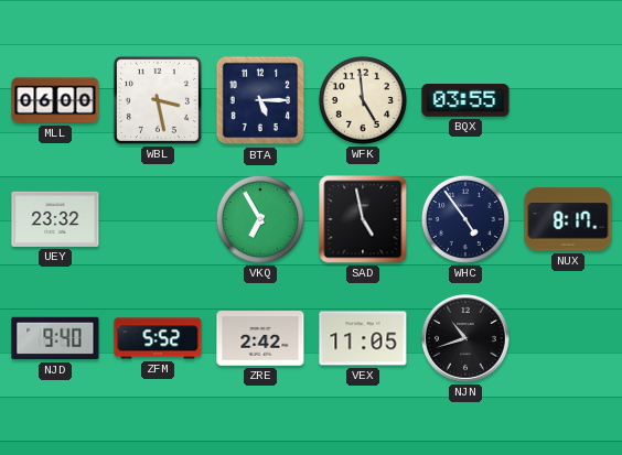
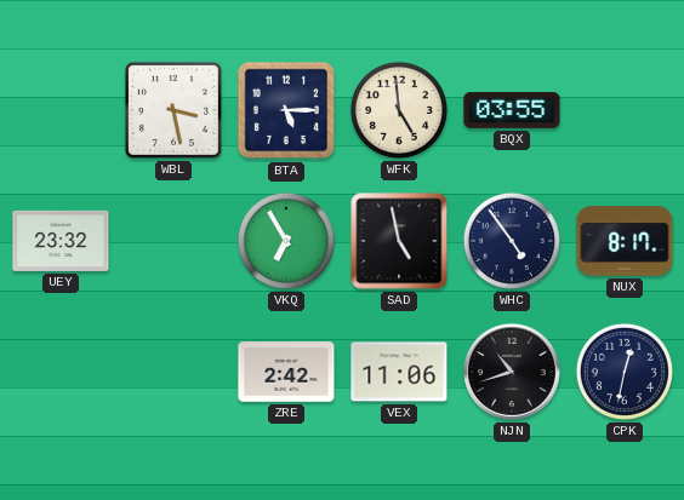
MLL: 06:00 -> none (55, 100)
NJD: 9:40 -> none (55, 338)
ZFM: 5:52 -> none (158, 338)
VEX: 11:05 -> 11:06 (399, 372)
CPK: none -> 12:32 (625, 372)
